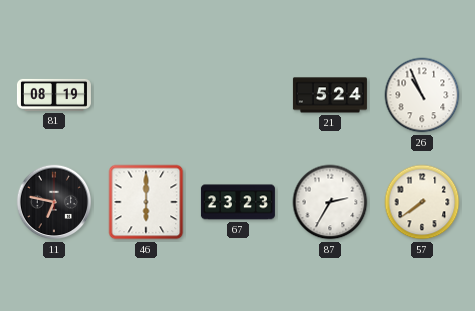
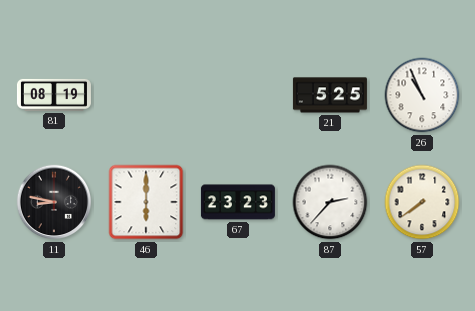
21: 5:24 -> 5:25 (330, 95)
11: 6:47 -> 8:47 (54, 202)
87: 2:35 -> 2:37 (330, 202)
